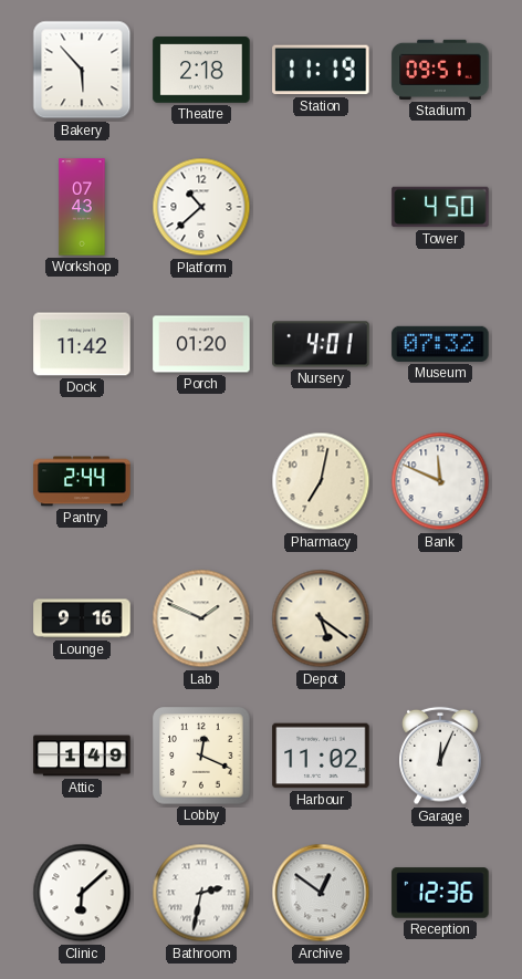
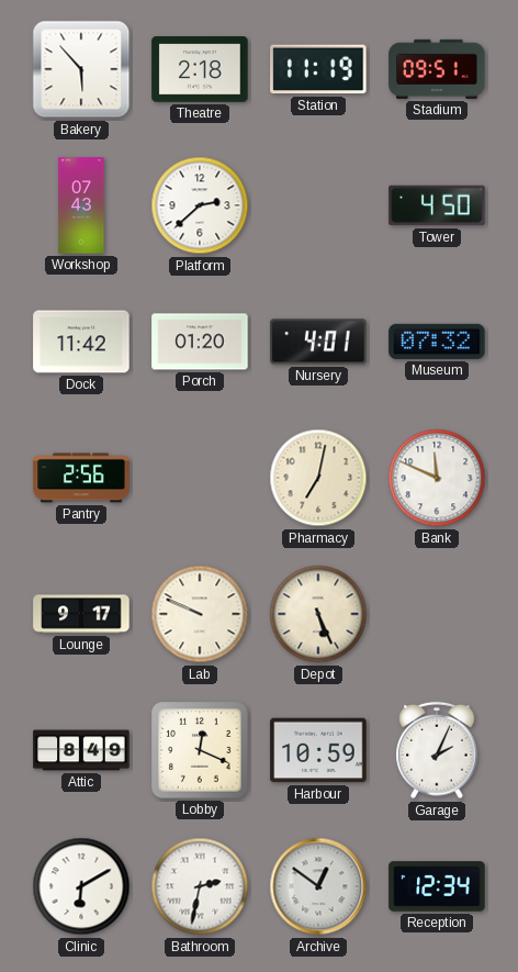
Platform: 10:38 -> 2:38 (200, 205)
Pantry: 2:44 -> 2:56 (81, 478)
Lounge: 9:16 -> 9:17 (81, 614)
Lab: 1:49 -> 9:49 (200, 614)
Depot: 5:21 -> 5:26 (318, 614)
Attic: 1:49 -> 8:49 (81, 750)
Harbour: 11:02 -> 10:59 (318, 750)
Garage: 12:04 -> 2:04 (437, 750)
Clinic: 6:08 -> 6:10 (81, 886)
Reception: 12:36 -> 12:34 (437, 886)
